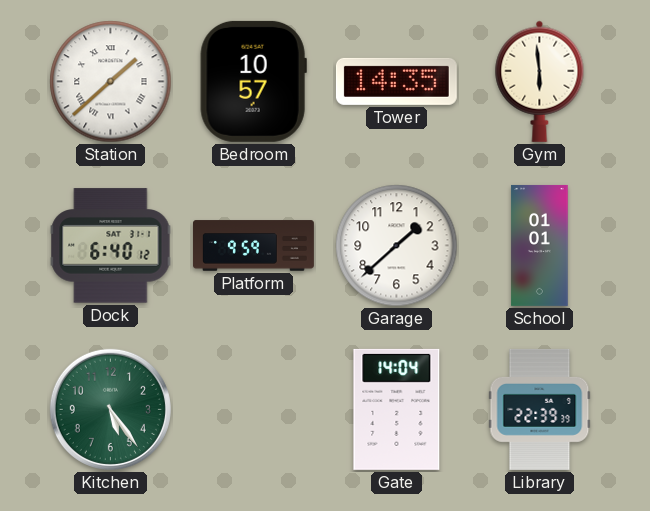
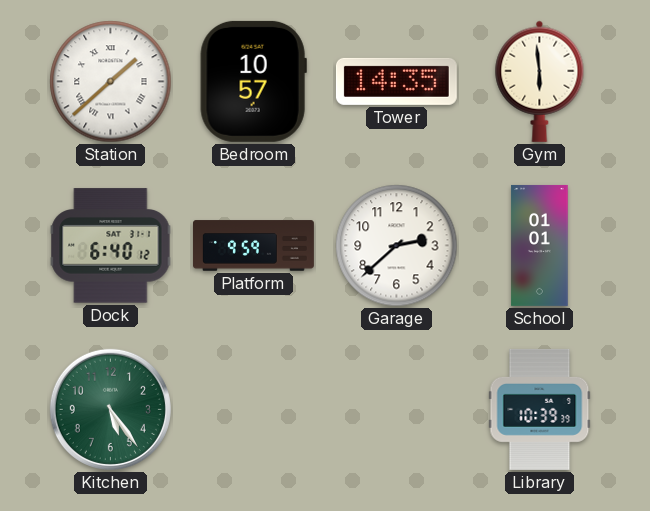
Garage: 1:38 -> 2:38 (397, 246)
Gate: 14:04 -> none (397, 409)
Library: 22:39 -> 10:39 (540, 409)
